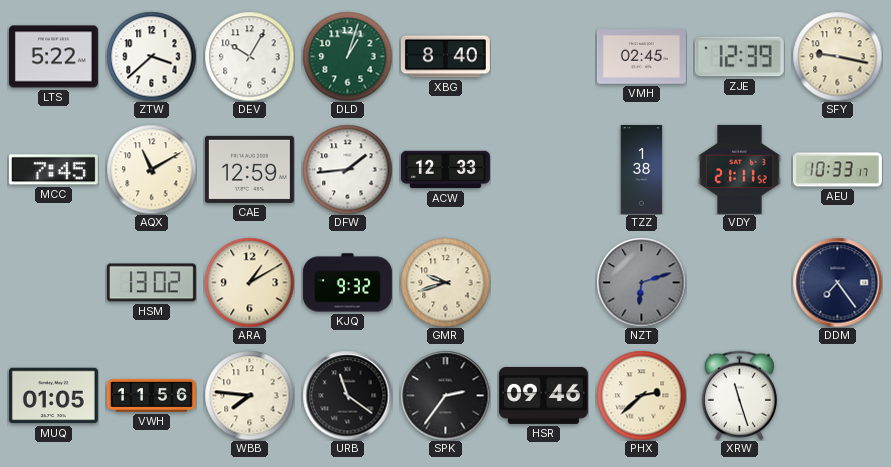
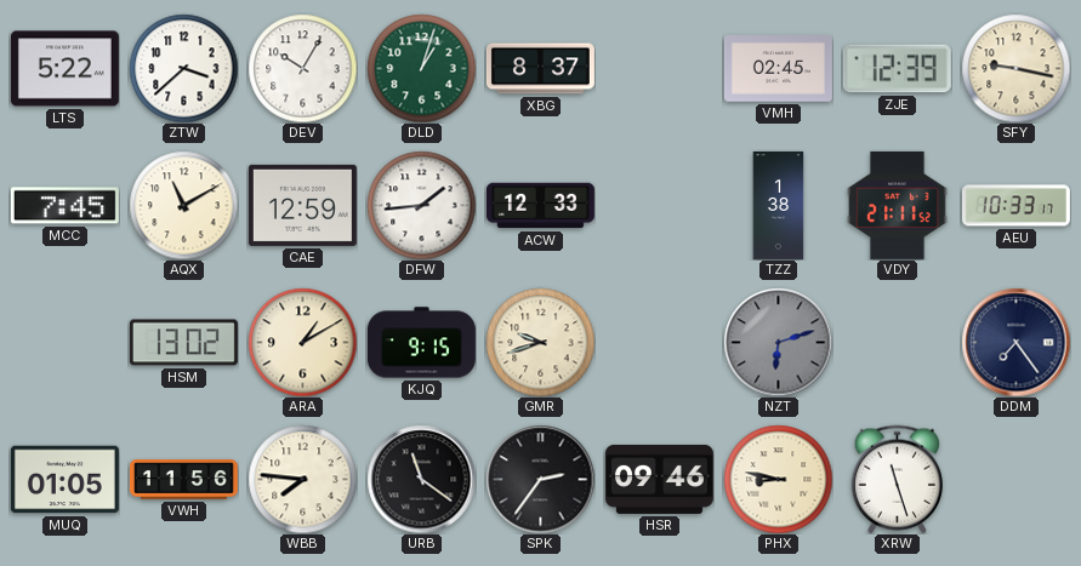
XBG: 8:40 -> 8:37 (540, 69)
KJQ: 9:32 -> 9:15 (421, 343)
PHX: 2:38 -> 8:47 (778, 479)
